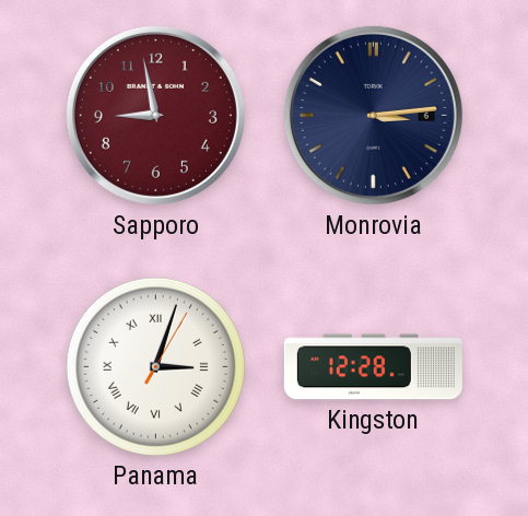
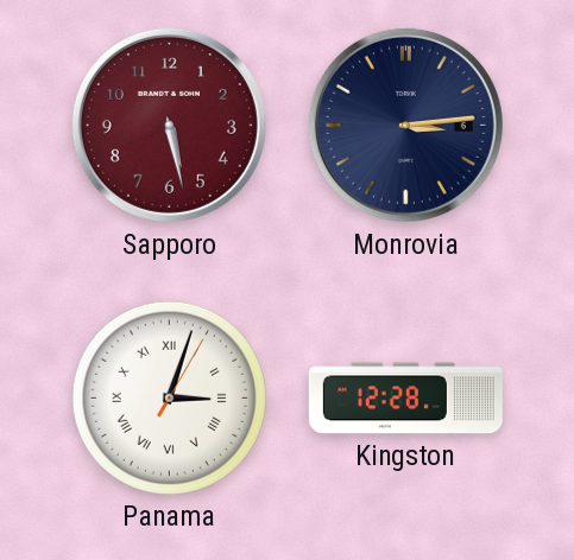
Sapporo: 8:58 -> 5:28 (169, 125)
